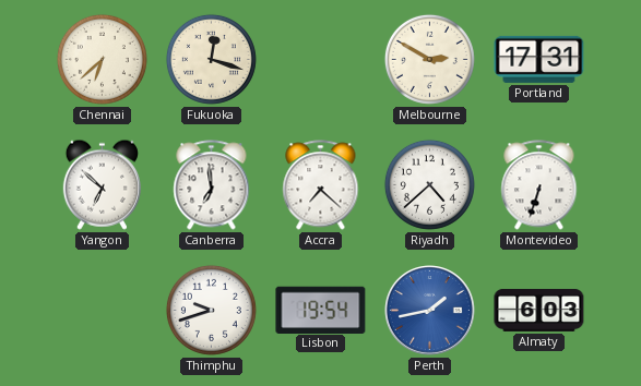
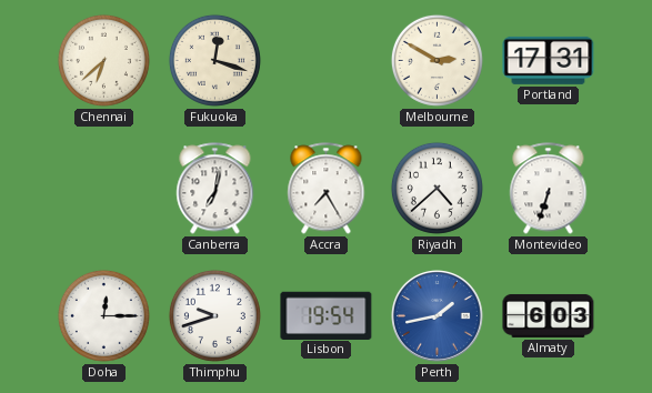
Yangon: 6:52 -> none (102, 184)
Canberra: 6:59 -> 7:02 (215, 189)
Accra: 7:22 -> 7:25 (327, 189)
Doha: none -> 12:15 (103, 315)
